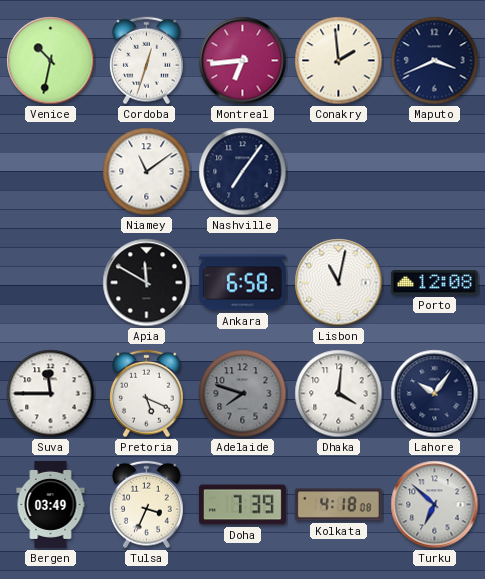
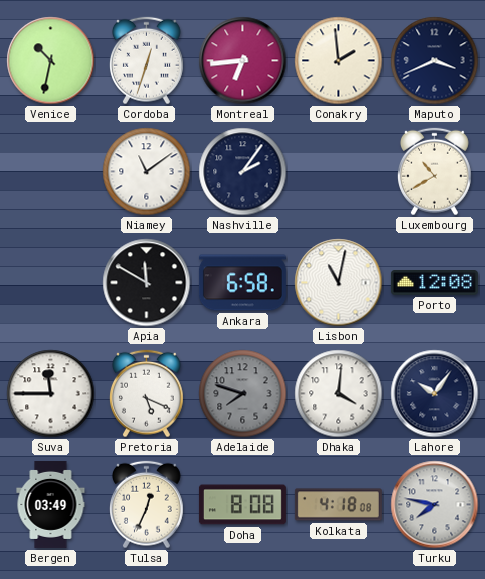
Nashville: 7:06 -> 2:06 (243, 172)
Luxembourg: none -> 10:40 (435, 172)
Tulsa: 3:34 -> 12:34 (147, 505)
Doha: 7:39 -> 8:08 (242, 505)
Turku: 6:52 -> 7:47 (435, 505)
